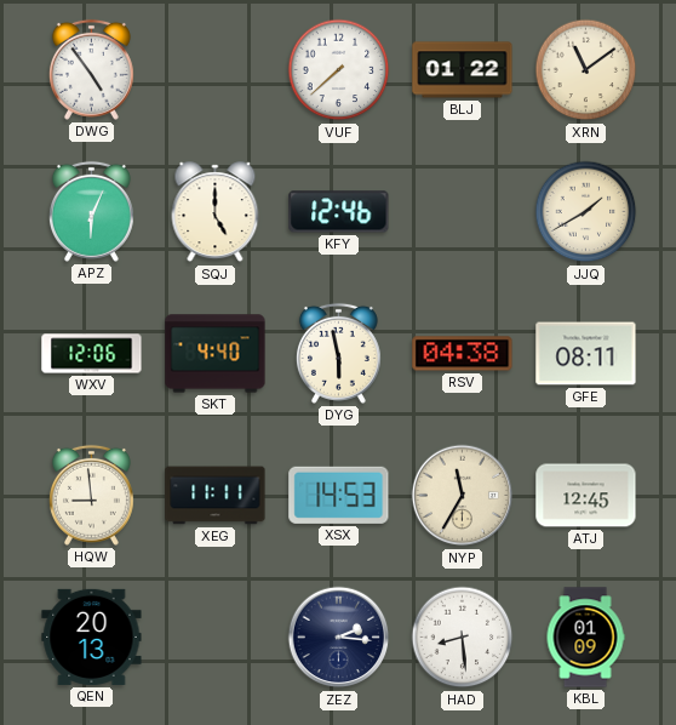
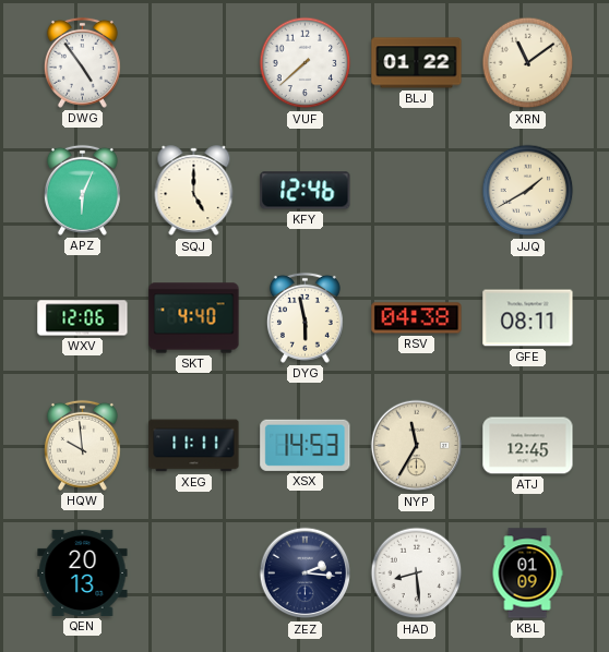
HQW: 8:59 -> 9:59 (82, 445)
